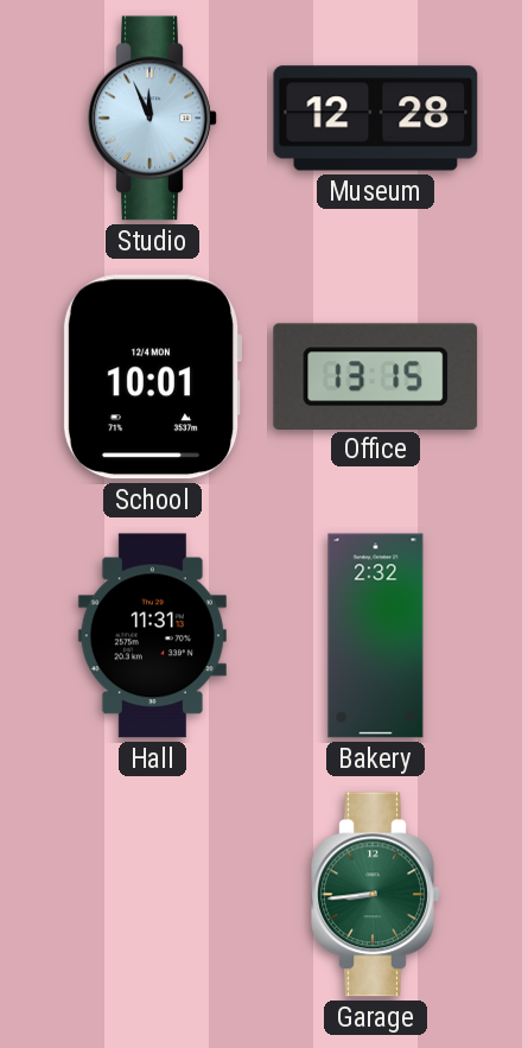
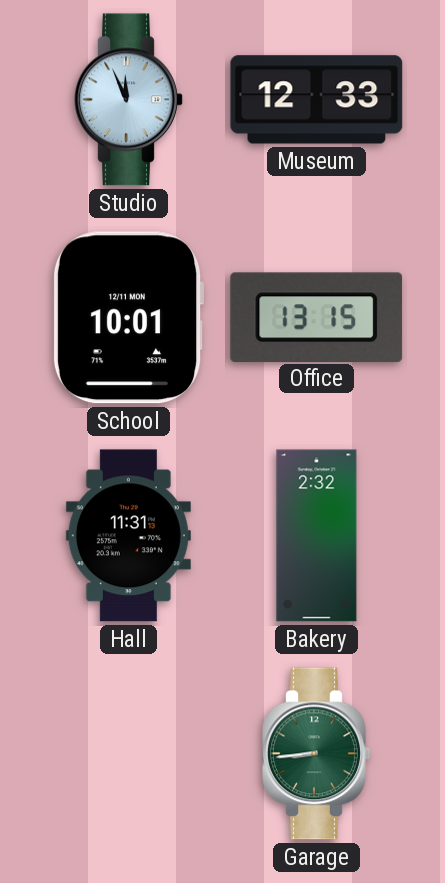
Museum: 12:28 -> 12:33 (317, 100)
School date: 12/4 MON -> 12/11 MON (128, 318)
